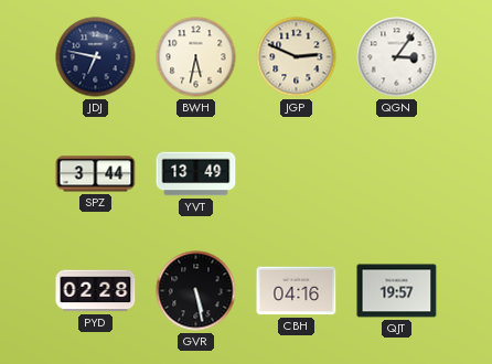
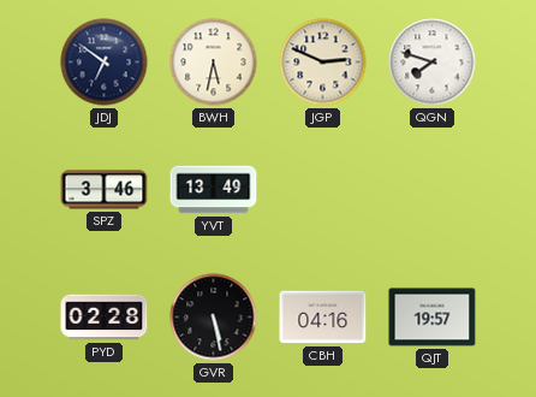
JDJ: 6:47 -> 6:51 (105, 63)
QGN: 3:06 -> 7:48 (433, 63)
SPZ: 3:44 -> 3:46 (105, 190)
